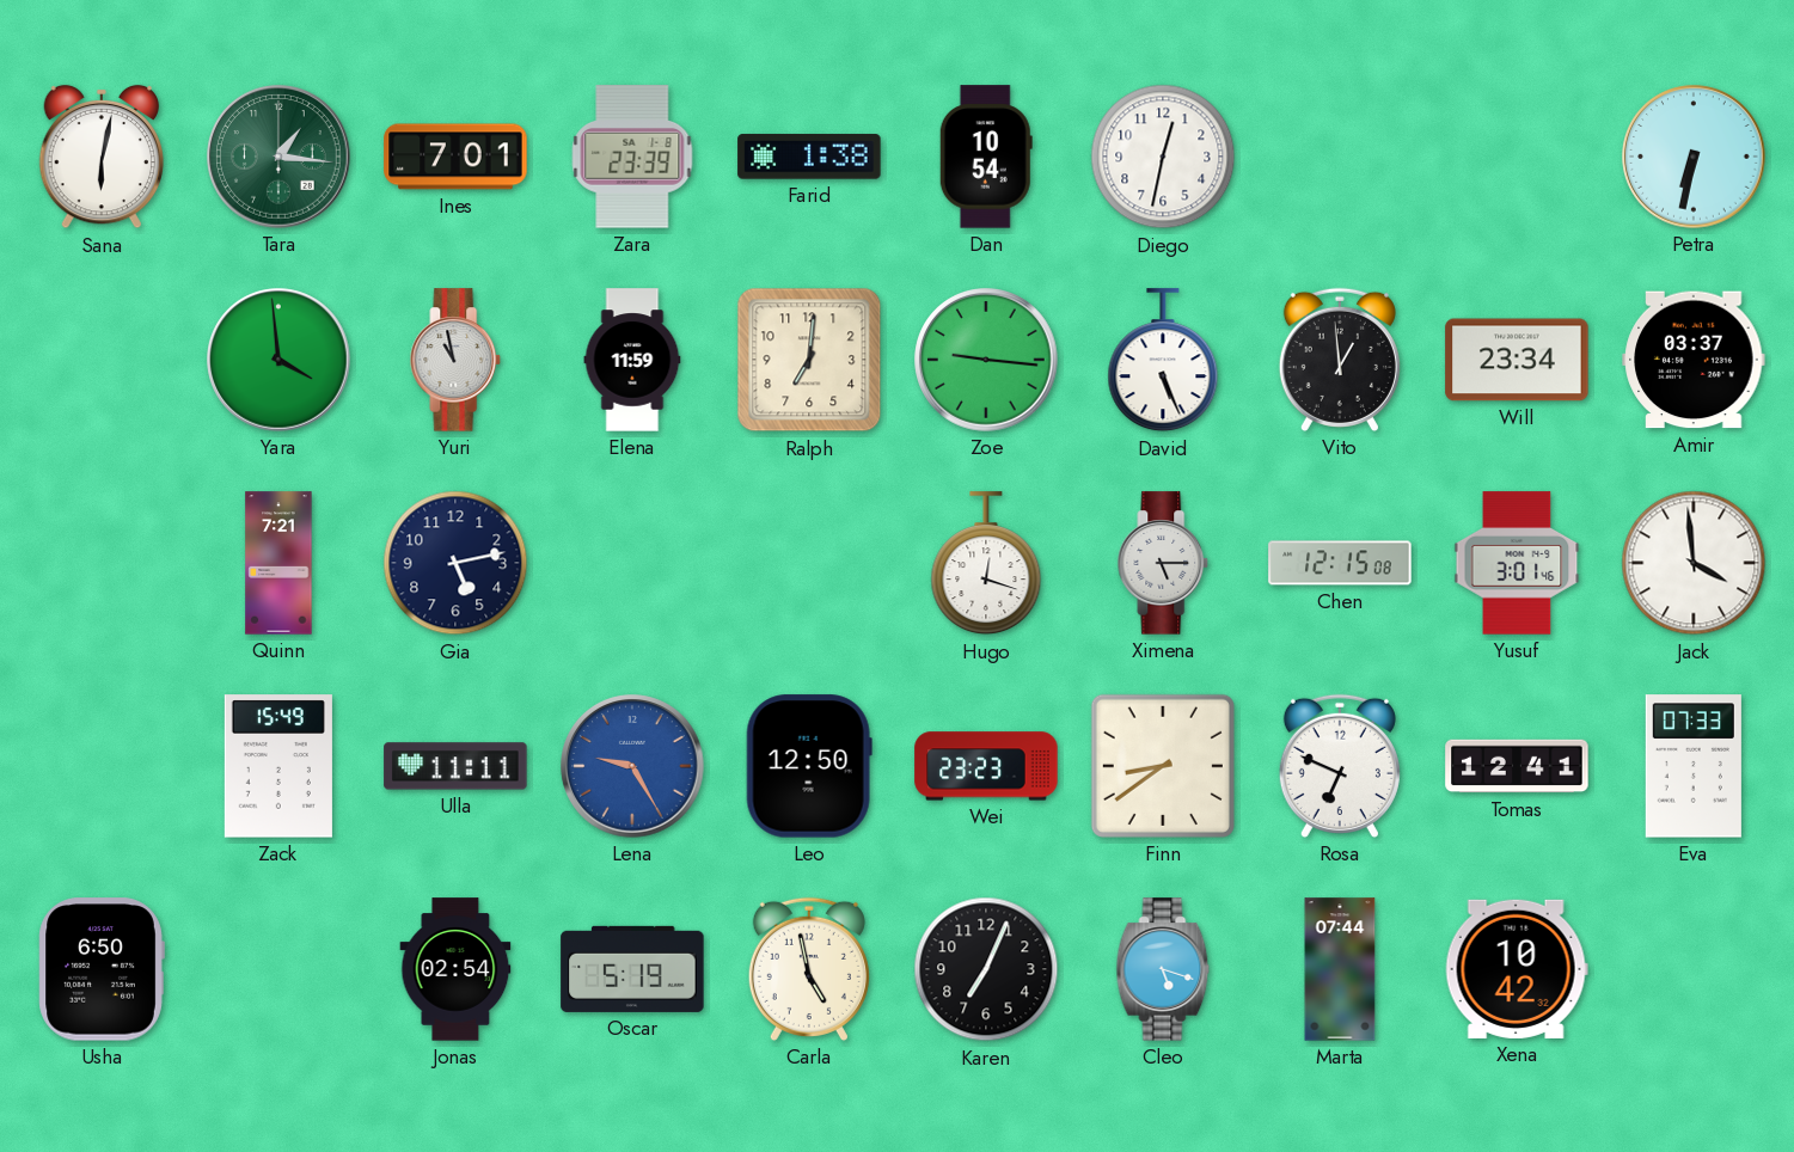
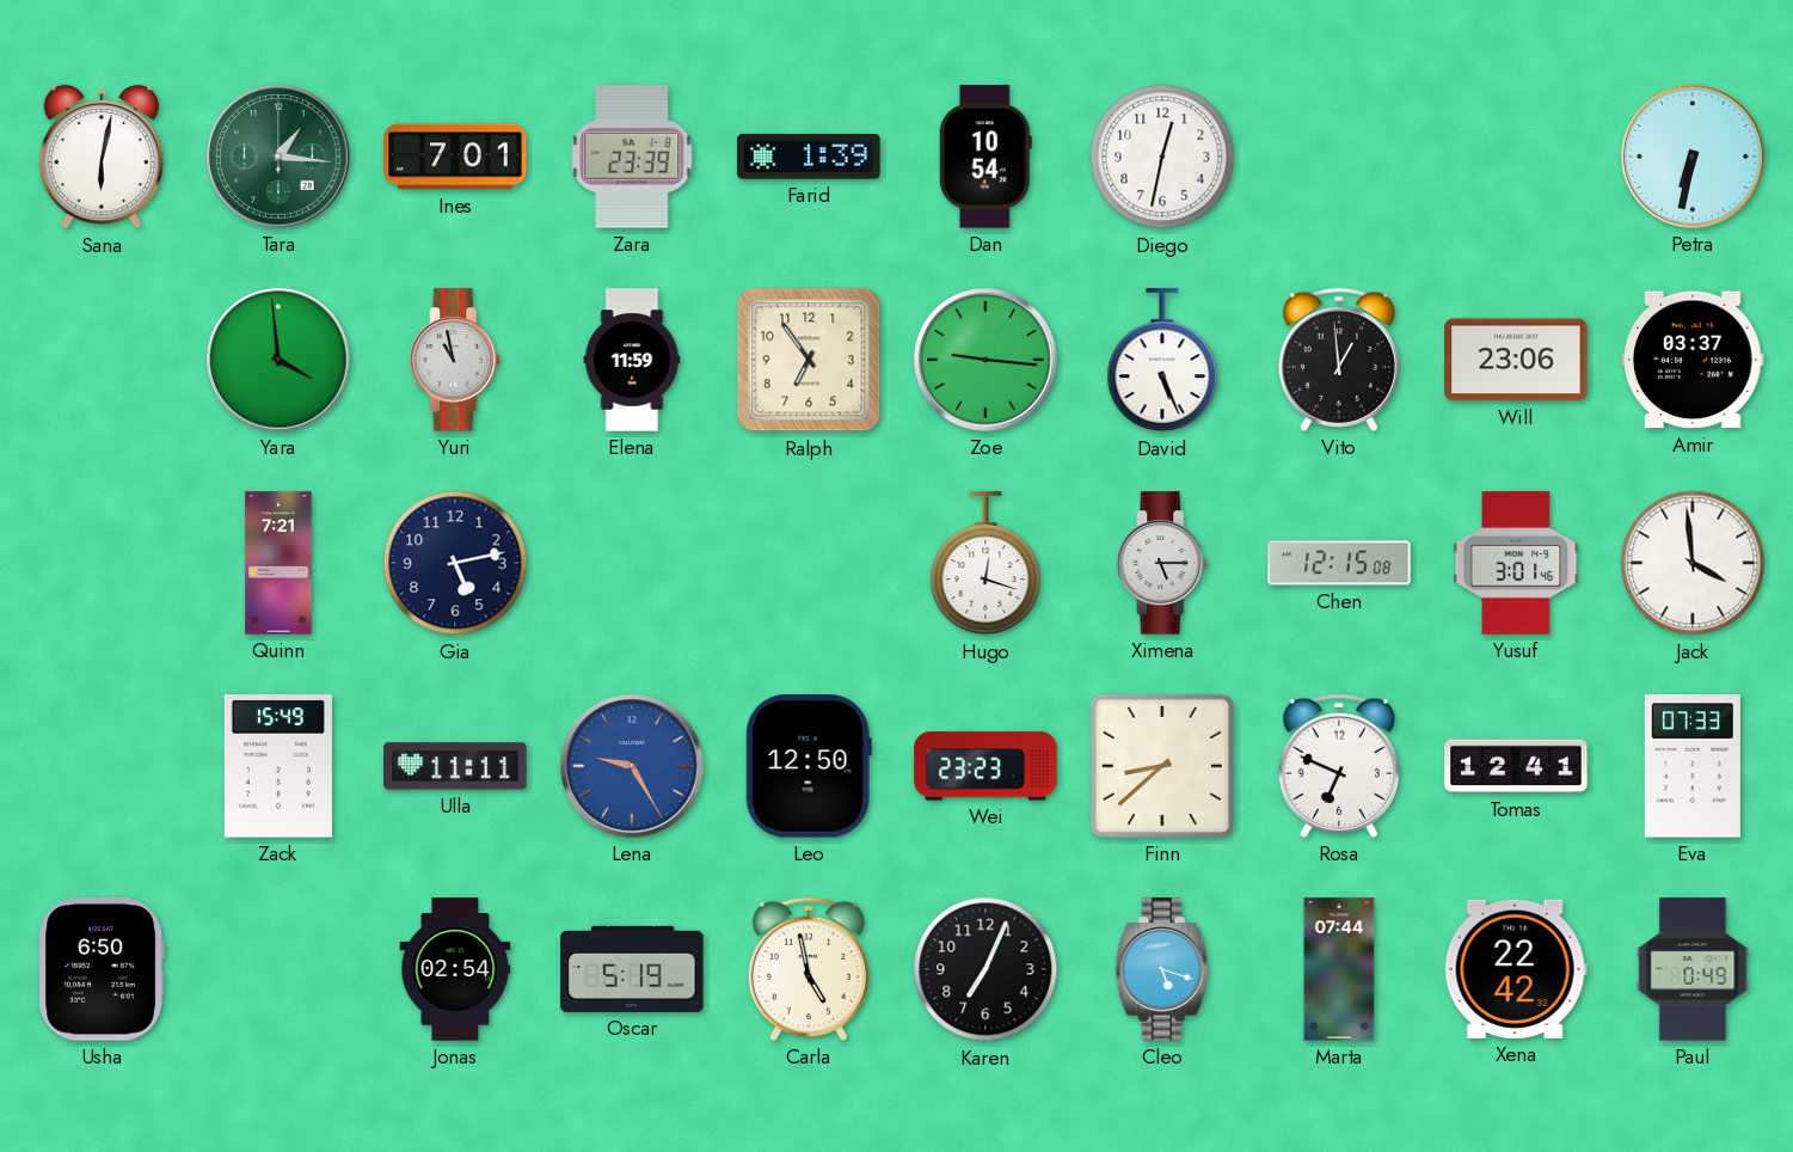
Farid: 1:38 -> 1:39 (809, 157)
Ralph: 7:01 -> 6:54 (809, 360)
Will: 23:34 -> 23:06 (1516, 360)
Finn: 8:39 -> 8:38 (1162, 766)
Xena: 10:42 -> 22:42 (1516, 969)
Paul: none -> 0:49 (1693, 969)
